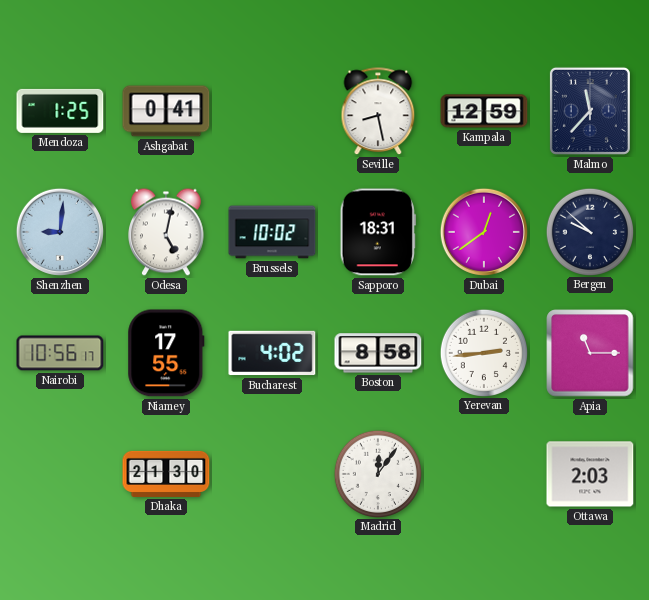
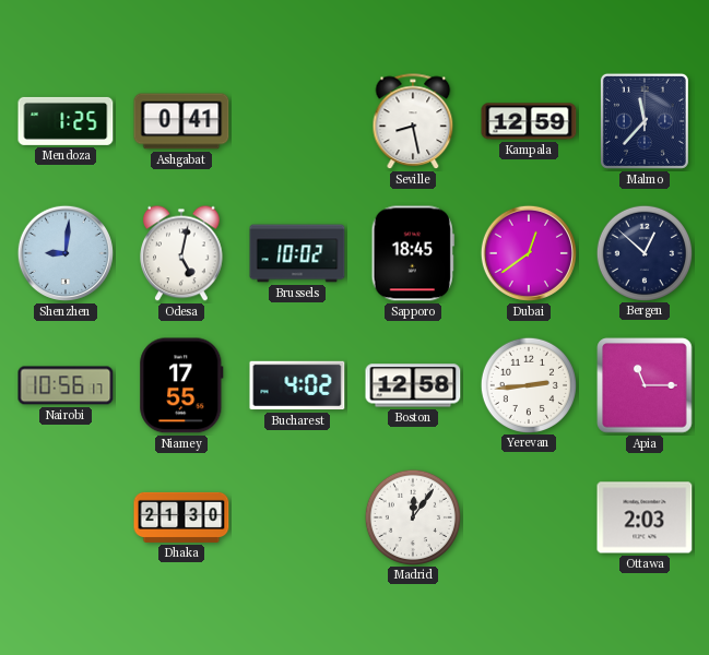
Sapporo: 18:31 -> 18:45 (413, 253)
Bergen: 9:52 -> 12:52 (643, 252)
Boston: 8:58 -> 12:58 (413, 385)
